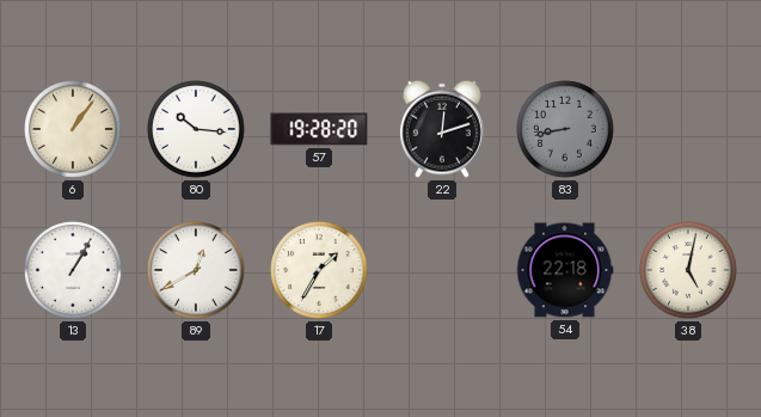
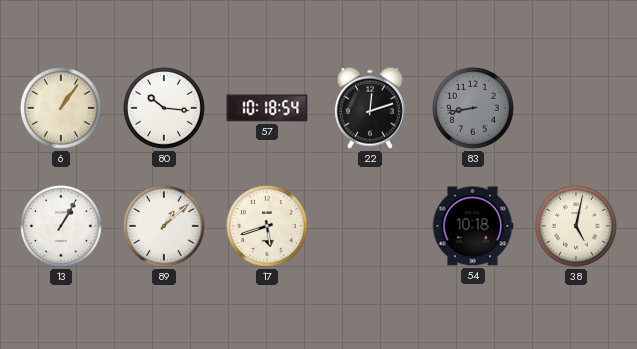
57: 19:28 -> 10:18 (267, 108)
89: 12:40 -> 1:08 (165, 227)
17: 1:35 -> 5:42 (268, 227)
54: 22:18 -> 10:18 (473, 226)
